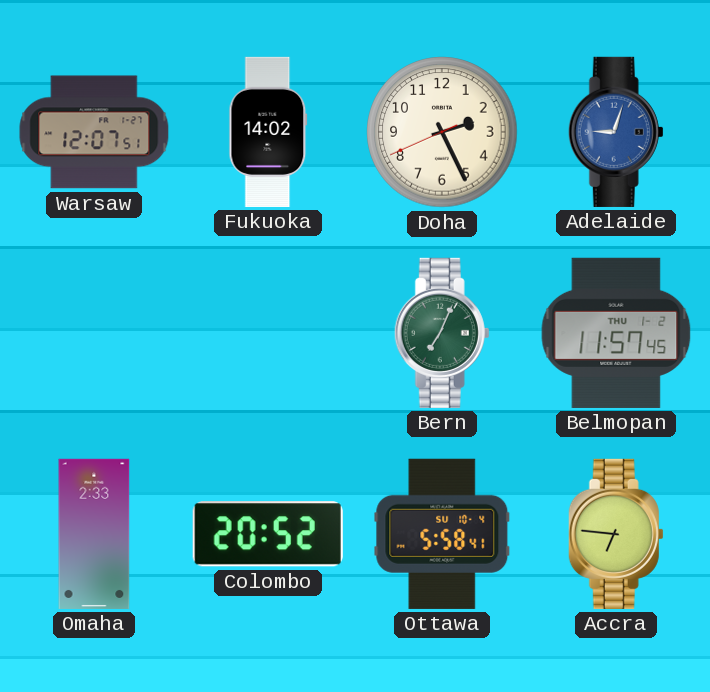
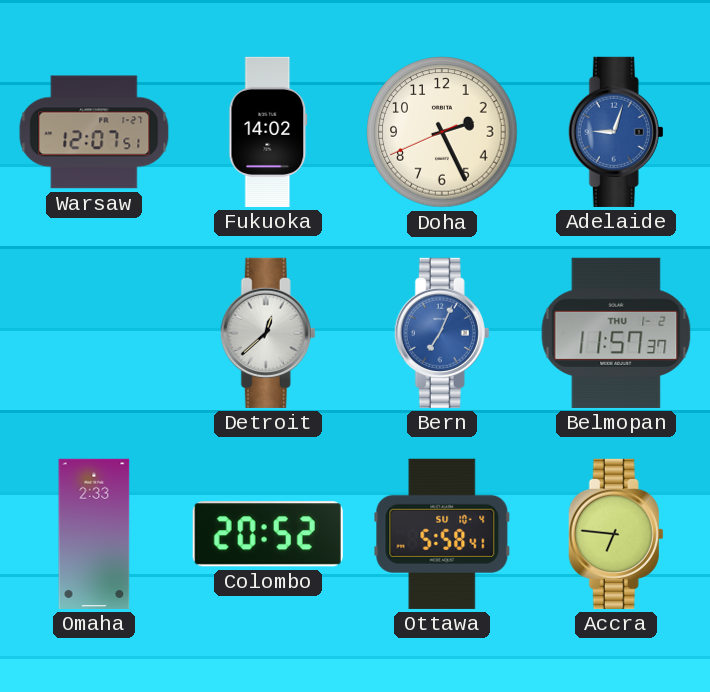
Detroit: none -> 12:38 (268, 333)
Bern dial: green -> blue (442, 333)
Belmopan: 11:57:45 -> 11:57:37 (616, 333)
